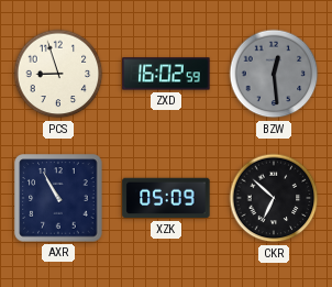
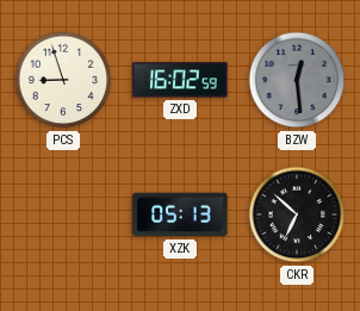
AXR: 10:55 -> none (58, 198)
XZK: 05:09 -> 05:13 (180, 214)
